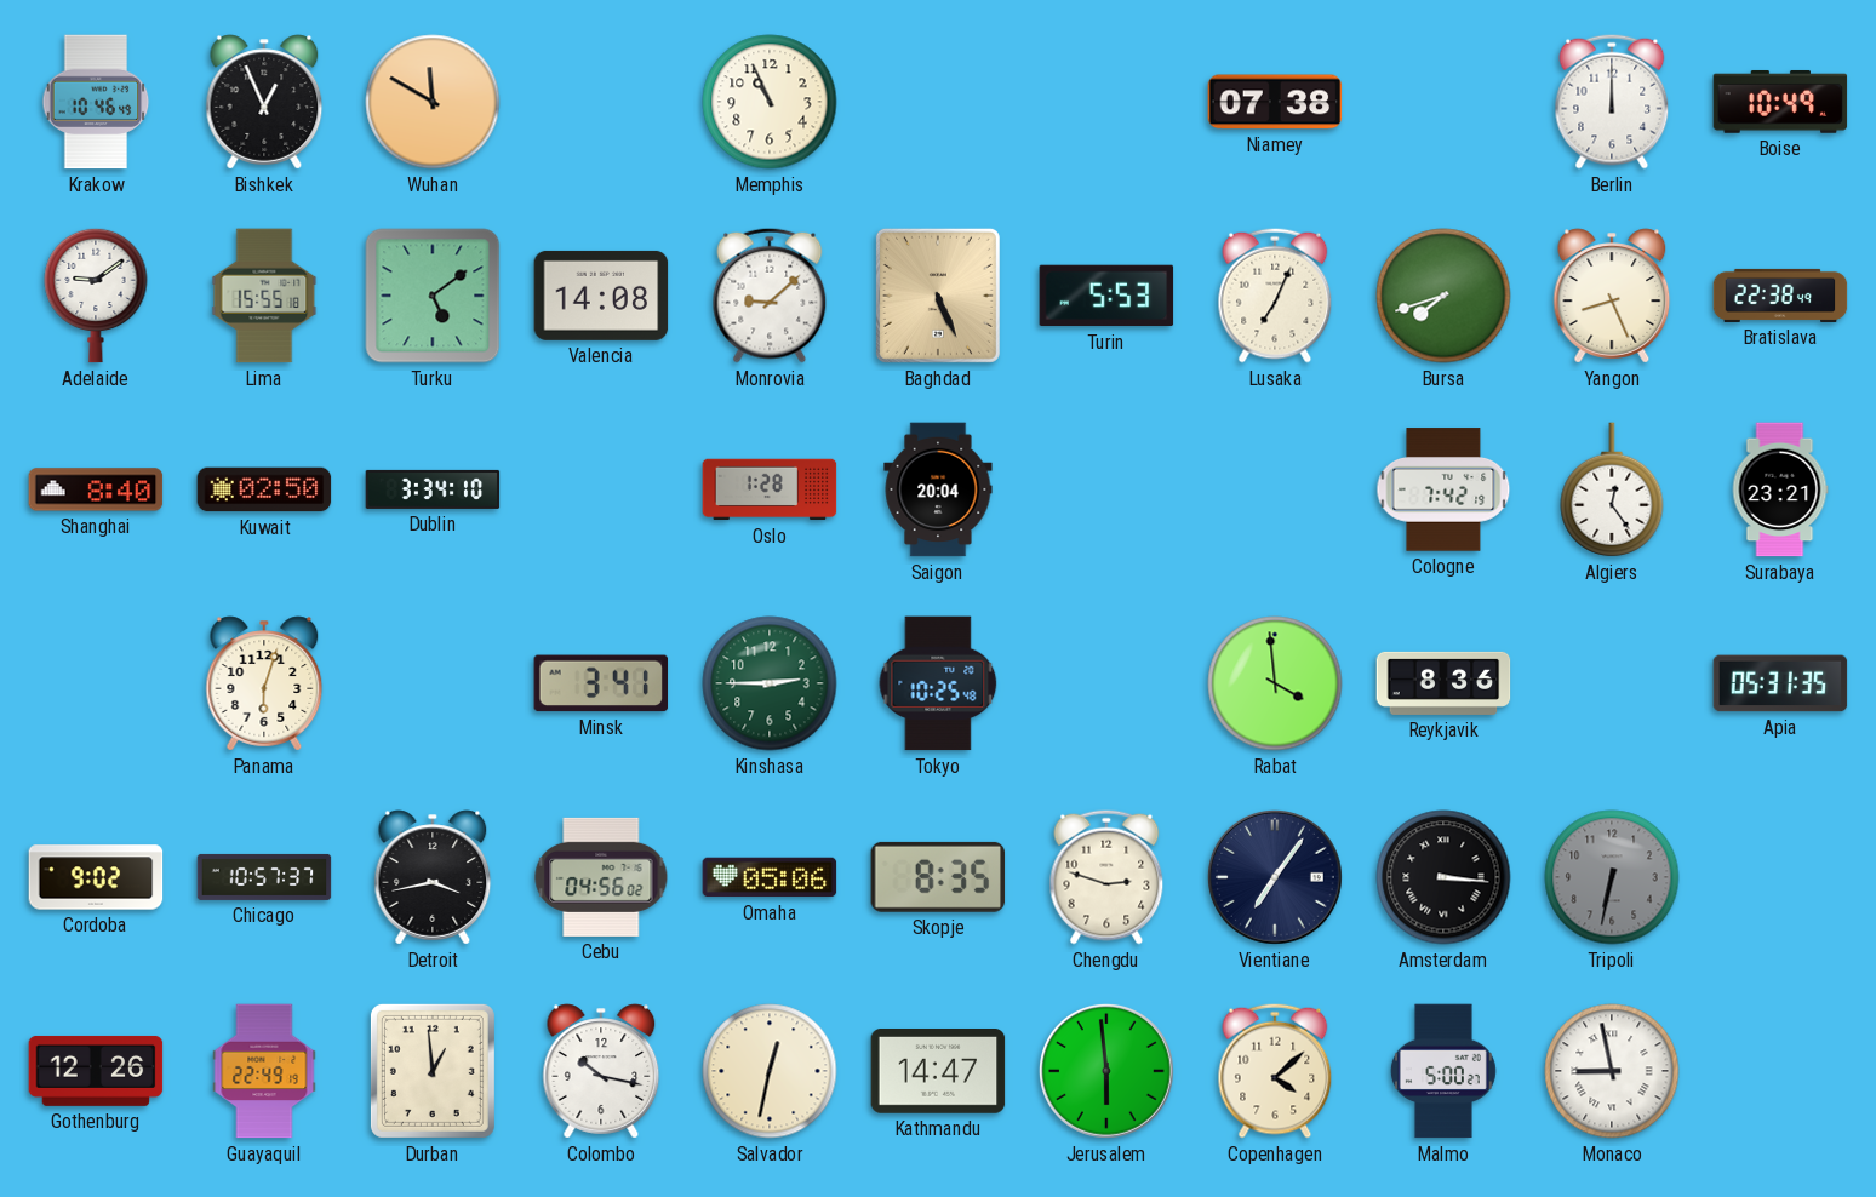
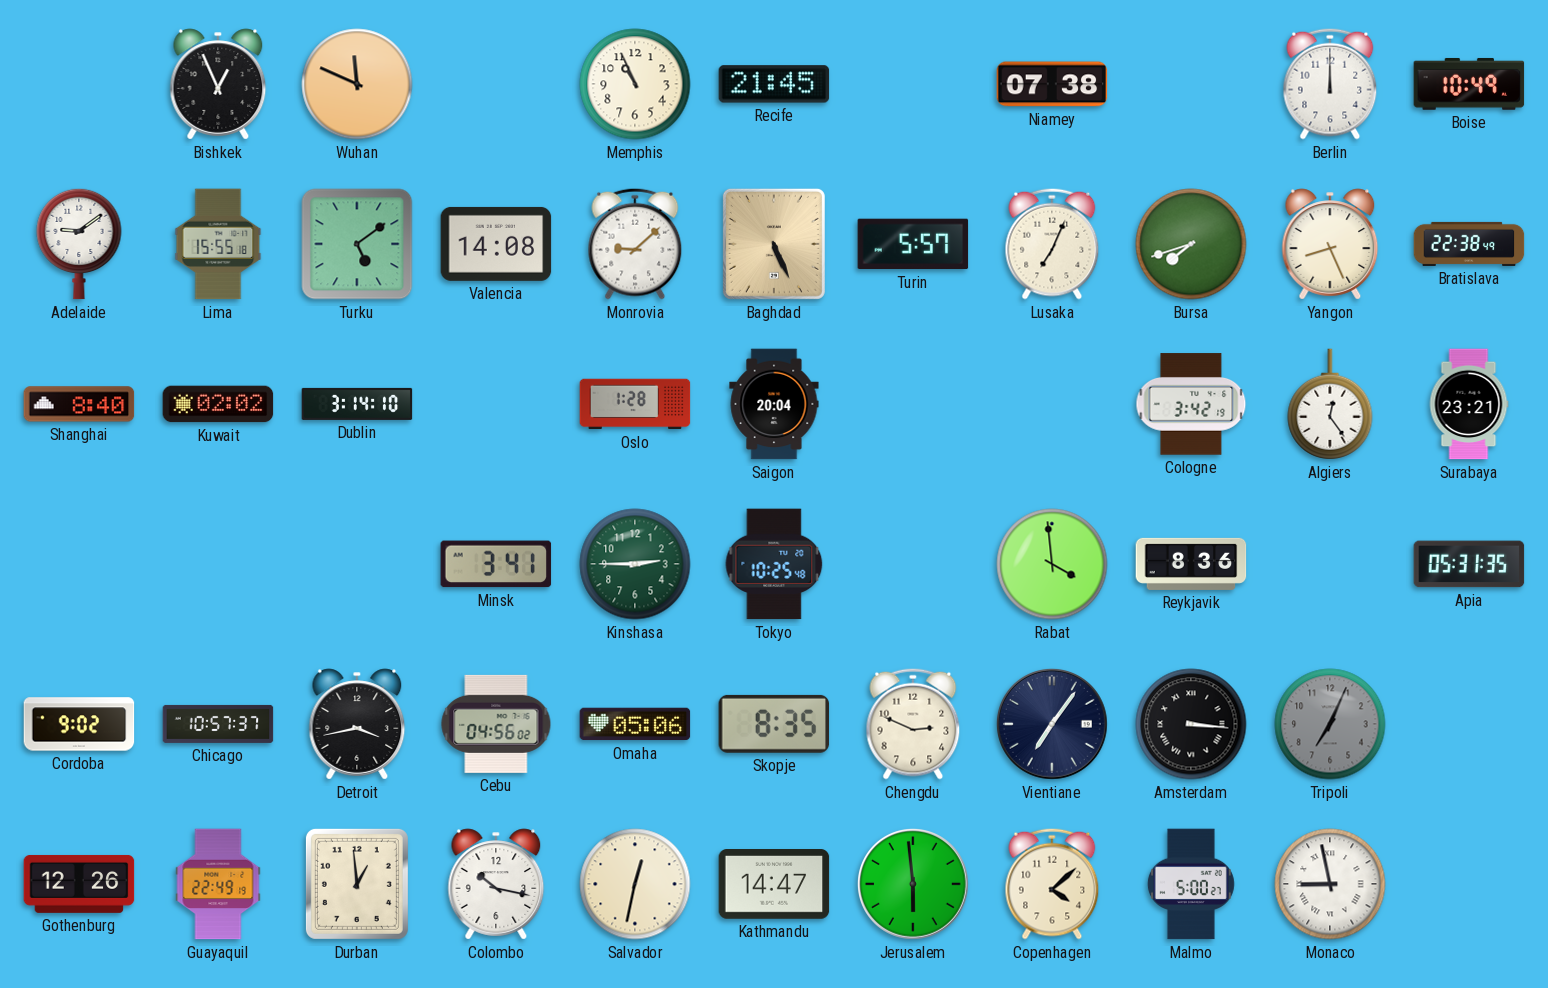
Krakow: 10:46 -> none (96, 102)
Wuhan: 11:50 -> 11:49 (357, 84)
Recife: none -> 21:45 (774, 84)
Turin: 5:53 -> 5:57 (913, 244)
Kuwait: 02:50 -> 02:02 (218, 404)
Dublin: 3:34 -> 3:14 (357, 404)
Cologne: 7:42 -> 3:42 (1191, 404)
Panama: 6:03 -> none (264, 683)
Chengdu: 2:48 -> 2:49 (913, 724)
Tripoli: 6:32 -> 7:04 (1330, 724)
